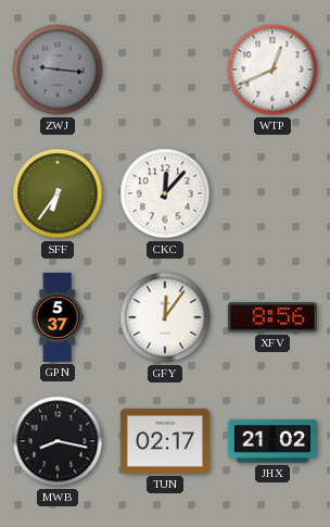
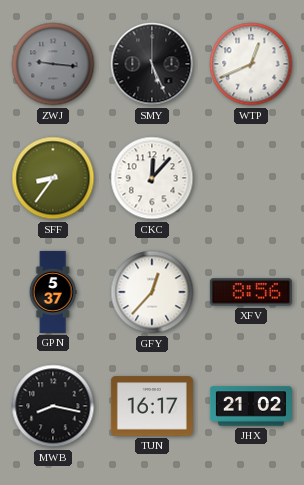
SMY: none -> 5:26 (152, 64)
SFF: 6:36 -> 8:36 (53, 178)
GFY: 12:06 -> 12:37 (152, 292)
TUN: 02:17 -> 16:17 (152, 406)
